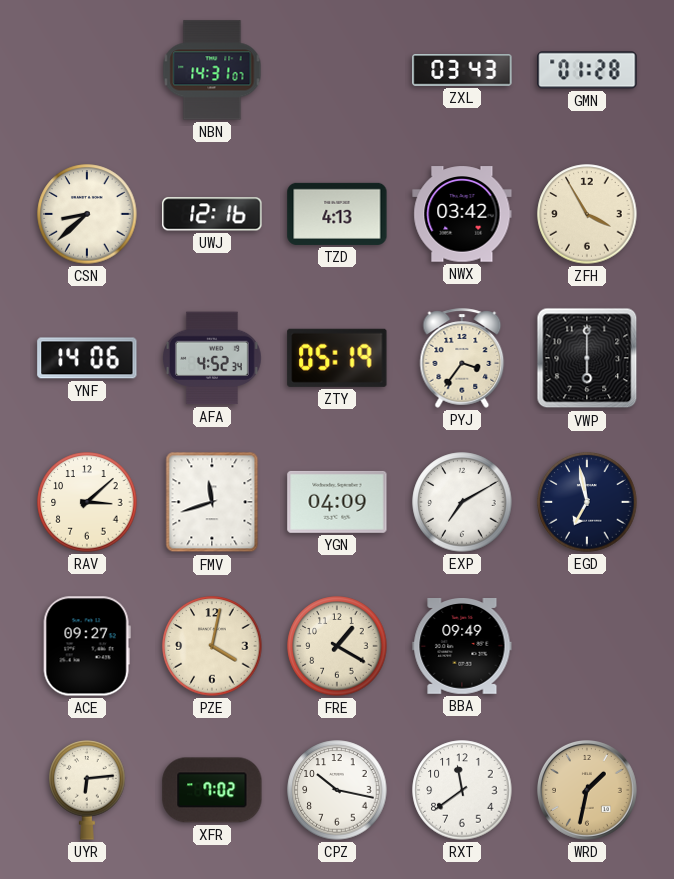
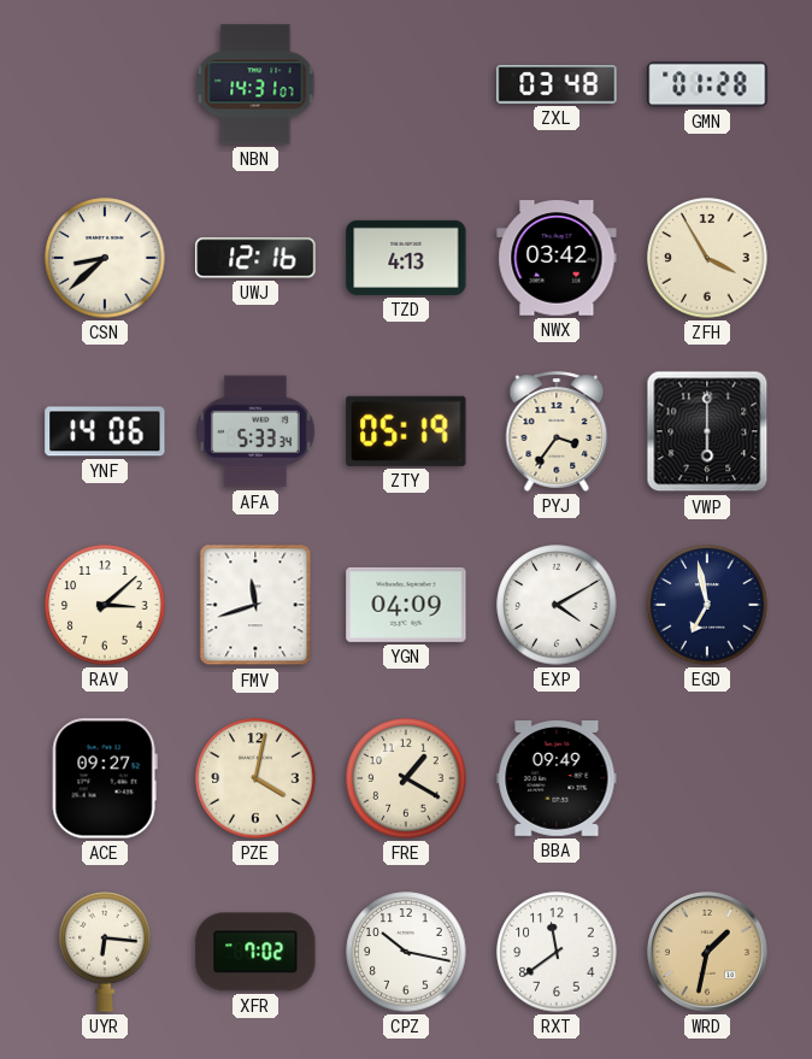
ZXL: 03:43 -> 03:48 (557, 84)
AFA: 4:52 -> 5:33 (257, 431)
EXP: 7:10 -> 4:10 (557, 605)
UYR: 6:14 -> 6:16 (105, 953)
